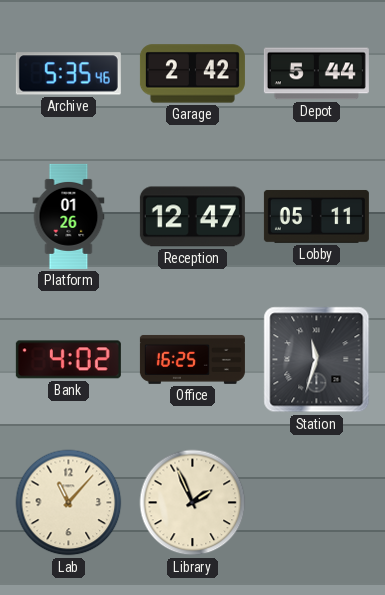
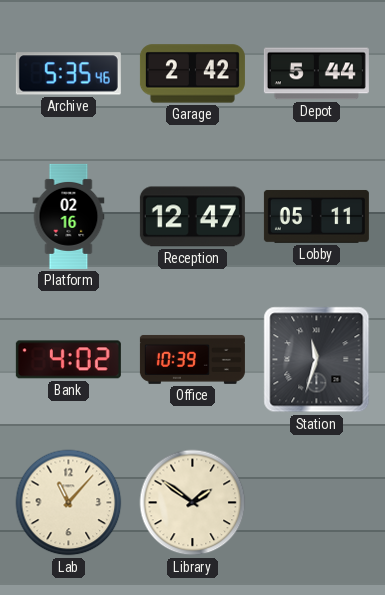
Platform: 01:26 -> 02:16 (69, 216)
Office: 16:25 -> 10:39 (192, 359)
Library: 1:56 -> 1:51 (193, 503)
